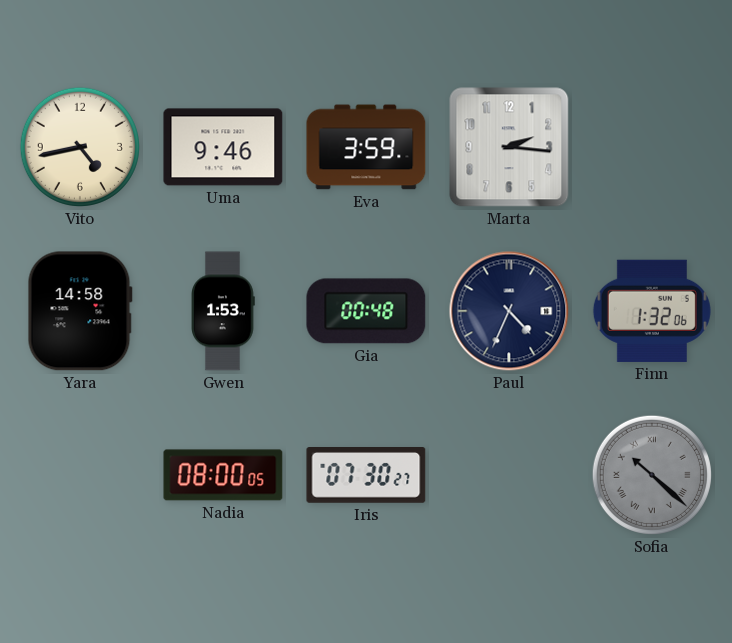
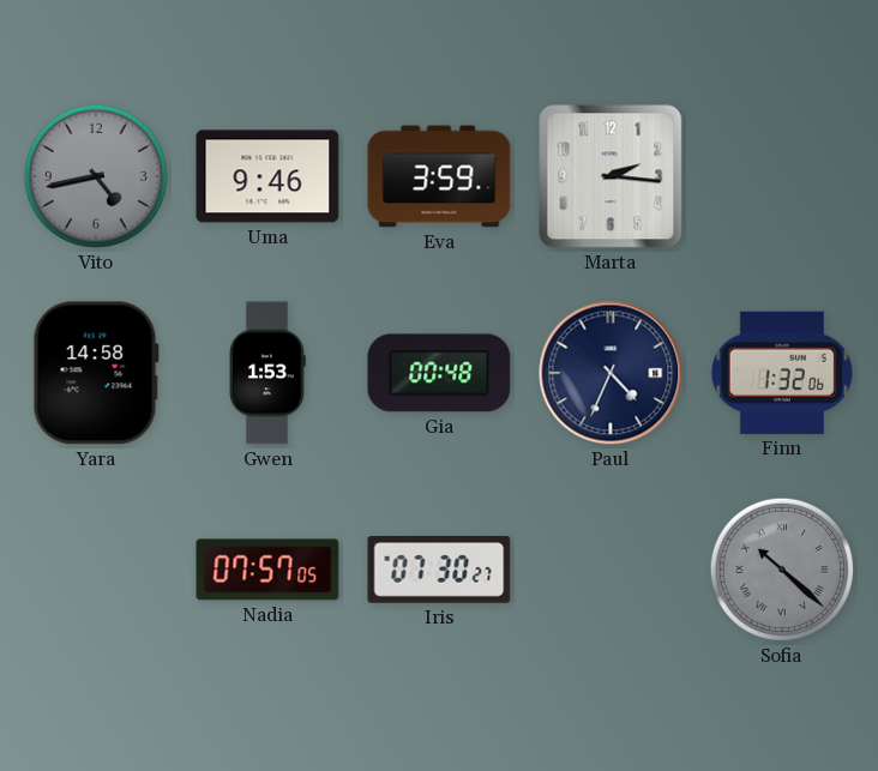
Vito dial: cream -> grey (96, 176)
Nadia: 08:00 -> 07:57 (267, 570)
